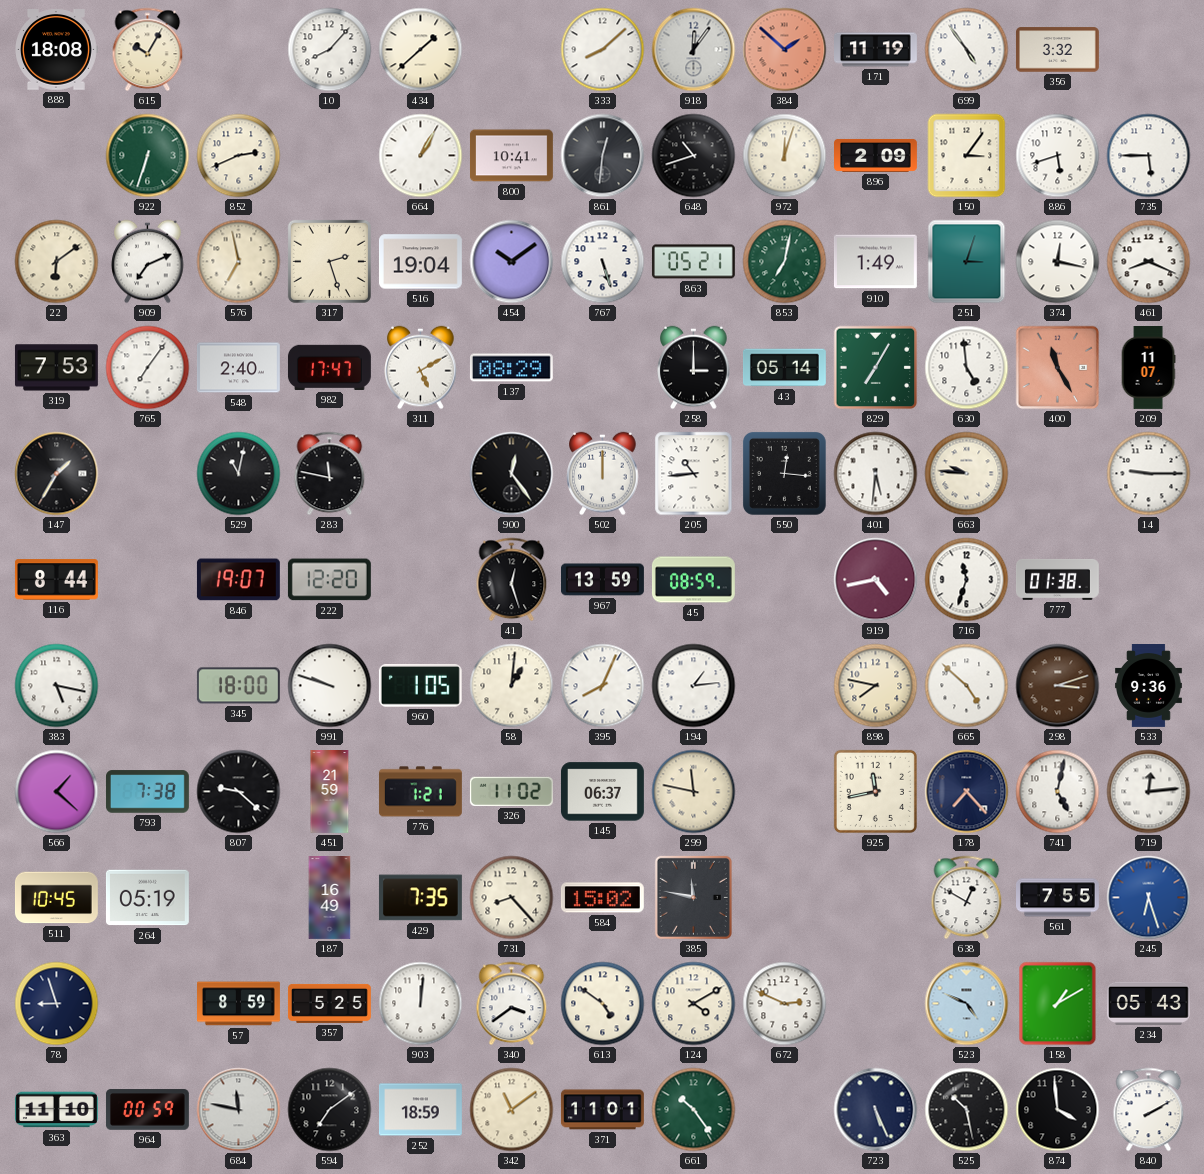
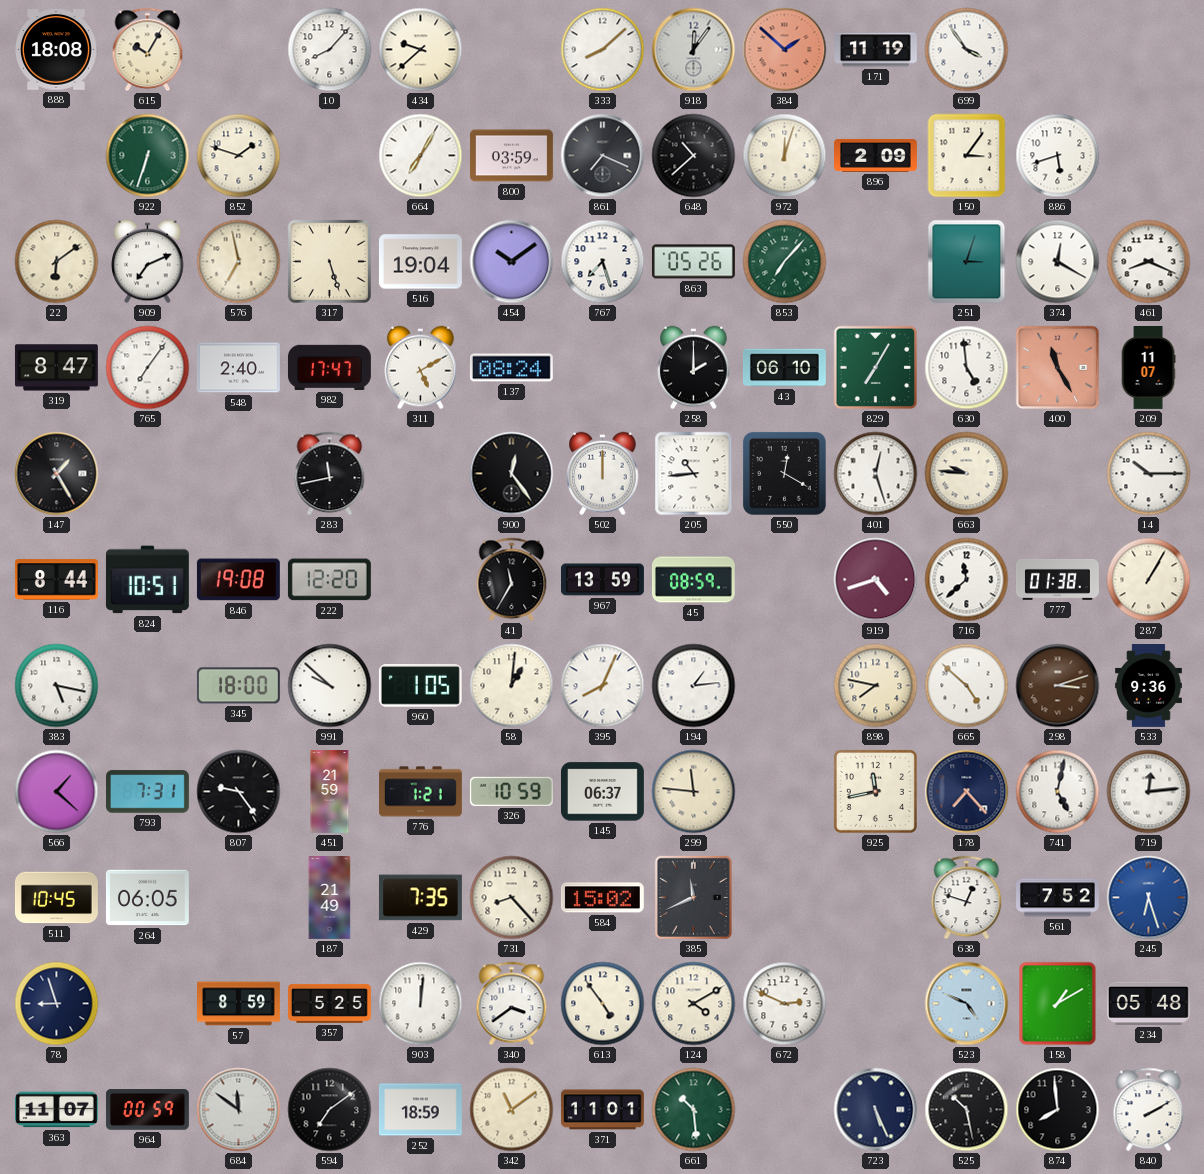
434: 1:38 -> 9:38 (421, 50)
699: 4:54 -> 3:54 (967, 50)
356: 3:32 -> none (1057, 50)
852: 2:41 -> 1:48 (239, 156)
664: 1:05 -> 7:05 (421, 156)
800: 10:41 -> 03:59 (511, 156)
861: 12:31 -> 7:19 (603, 156)
648: 10:42 -> 10:38 (694, 156)
735: 5:45 -> none (1149, 156)
317: 2:27 -> 5:27 (329, 261)
767: 5:27 -> 7:27 (603, 262)
863: 05:21 -> 05:26 (693, 262)
853: 7:02 -> 7:07 (785, 262)
910: 1:49 -> none (875, 262)
374: 12:17 -> 12:20 (1058, 262)
319: 7:53 -> 8:47 (56, 368)
137: 08:29 -> 08:24 (511, 368)
258: 3:00 -> 2:00 (694, 368)
43: 05:14 -> 06:10 (784, 368)
147: 1:35 -> 1:25 (57, 474)
529: 11:02 -> none (239, 474)
283: 11:47 -> 11:43 (330, 474)
550: 12:16 -> 12:20 (784, 473)
401: 5:31 -> 12:27 (876, 474)
14: 9:15 -> 10:15 (1149, 474)
824: none -> 10:51 (147, 580)
846: 19:07 -> 19:08 (238, 580)
41: 12:27 -> 11:35 (512, 580)
919: 4:43 -> 4:42 (876, 580)
716: 11:33 -> 11:38 (967, 580)
287: none -> 1:05 (1149, 580)
991: 9:48 -> 9:52 (330, 686)
793: 7:38 -> 7:31 (147, 792)
807: 9:22 -> 9:24 (239, 792)
326: 11:02 -> 10:59 (511, 791)
299: 11:47 -> 11:46 (694, 792)
264: 05:19 -> 06:05 (147, 898)
187: 16:49 -> 21:49 (330, 898)
385: 11:47 -> 11:41 (693, 897)
638: 12:50 -> 12:48 (967, 898)
561: 7:55 -> 7:52 (1058, 898)
613: 4:51 -> 4:54 (603, 1004)
234: 05:43 -> 05:48 (1148, 1003)
363: 11:10 -> 11:07 (57, 1110)
684: 11:47 -> 11:51 (239, 1110)
661: 10:24 -> 10:29 (694, 1110)
874: 3:59 -> 7:59 (1058, 1110)
